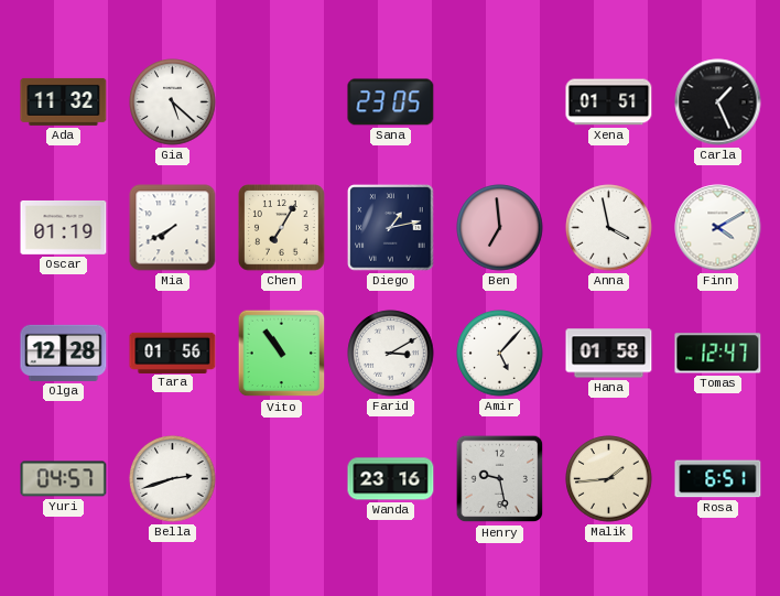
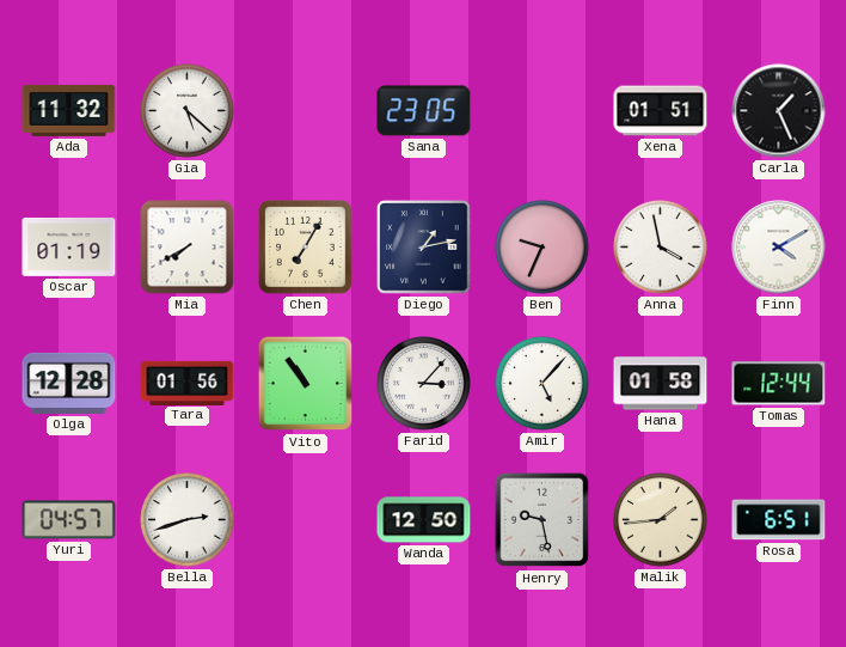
Ben: 6:59 -> 9:34 (542, 248)
Farid: 3:10 -> 3:07 (424, 384)
Tomas: 12:47 -> 12:44 (779, 384)
Wanda: 23:16 -> 12:50 (424, 520)
